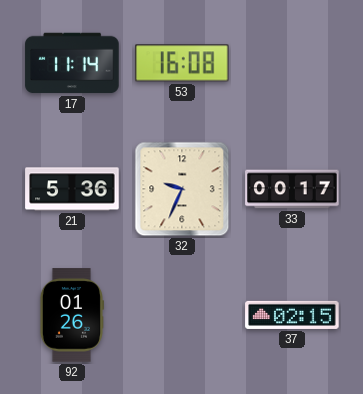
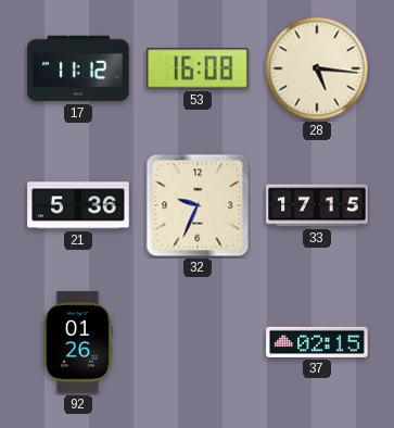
17: 11:14 -> 11:12 (78, 68)
28: none -> 5:16 (317, 68)
33: 00:17 -> 17:15 (317, 205)
